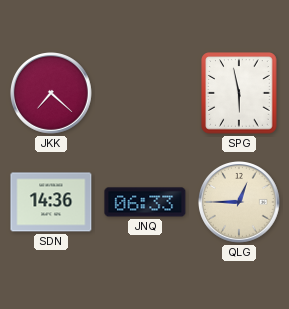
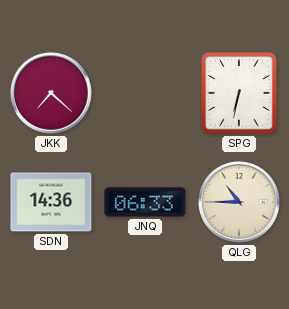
SPG: 5:58 -> 6:32 (239, 93)
QLG: 12:45 -> 10:45 (240, 203)
